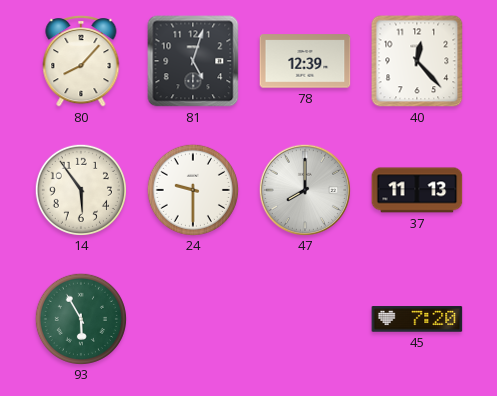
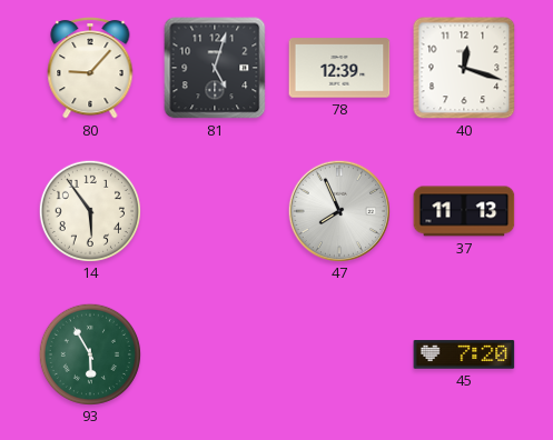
80: 8:07 -> 9:07 (90, 68)
40: 12:23 -> 12:18 (464, 68)
24: 9:30 -> none (192, 189)
47: 8:00 -> 7:56 (338, 210)
